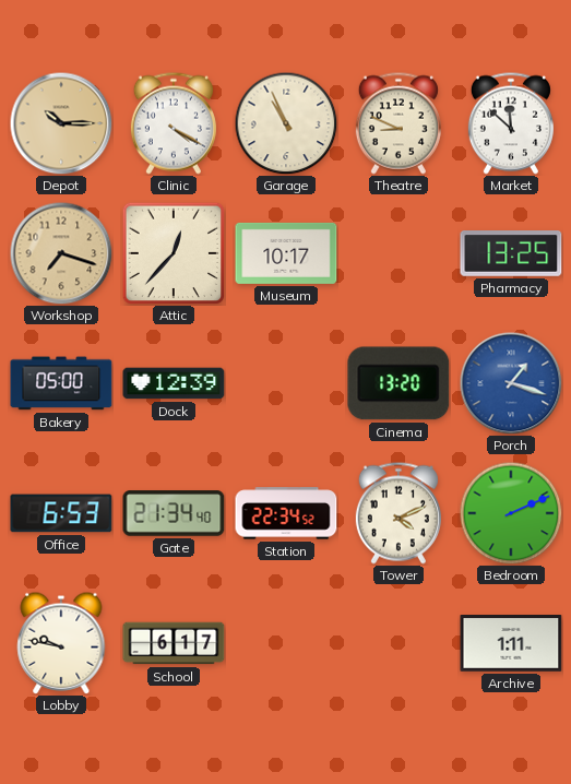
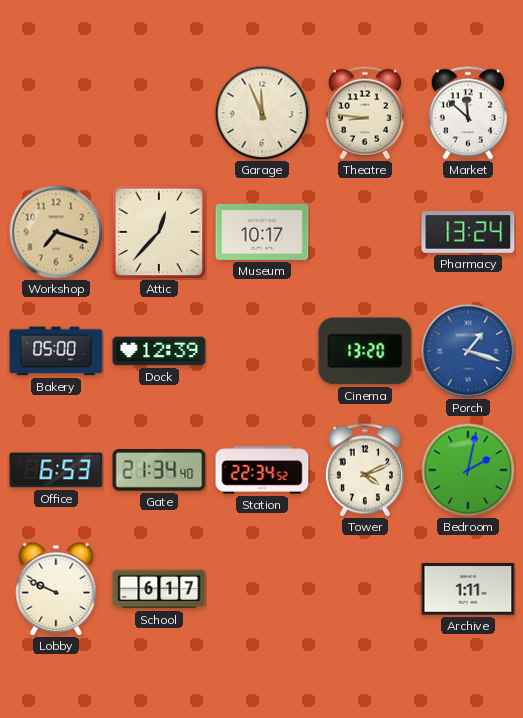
Depot: 10:15 -> none (61, 123)
Clinic: 4:20 -> none (174, 123)
Garage: 10:56 -> 11:56 (262, 113)
Theatre: 8:49 -> 8:46 (365, 113)
Pharmacy: 13:25 -> 13:24 (468, 233)
Bedroom: 2:11 -> 2:02 (468, 470)
Lobby: 9:47 -> 9:49 (56, 589)
